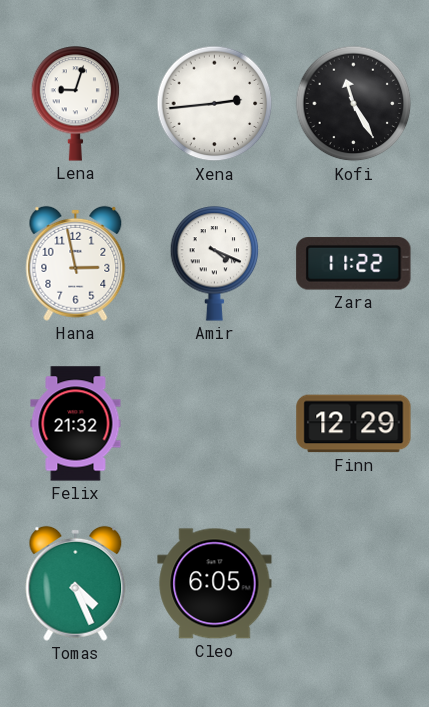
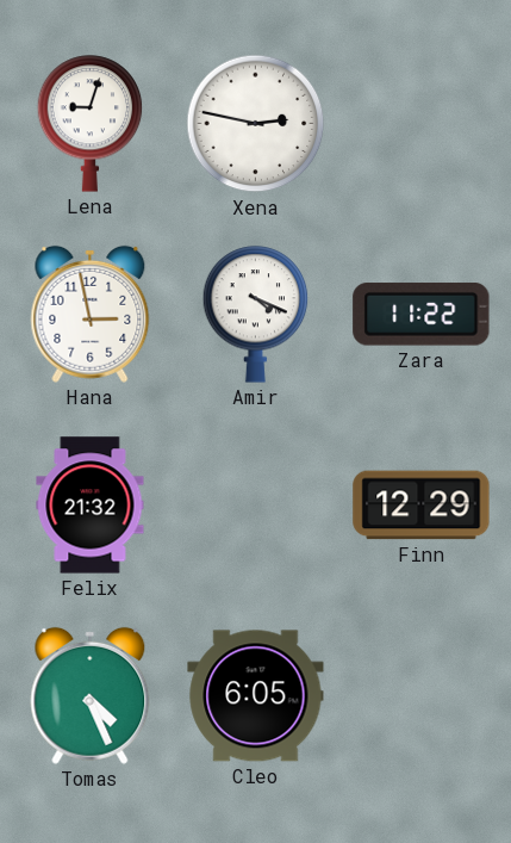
Xena: 2:44 -> 2:47 (256, 124)
Kofi: 11:25 -> none (354, 104)
